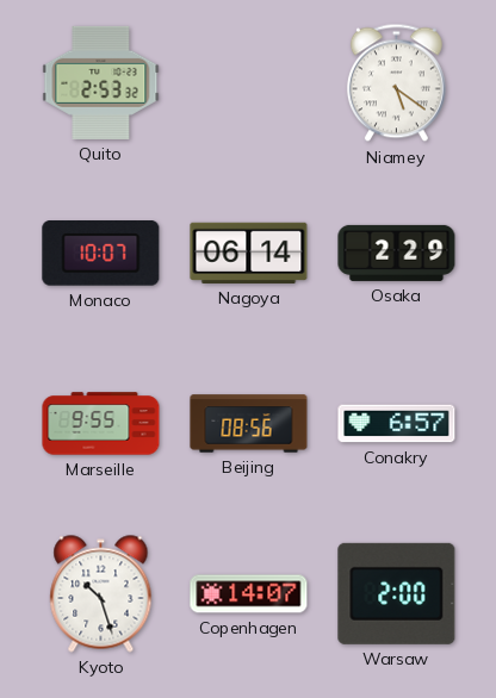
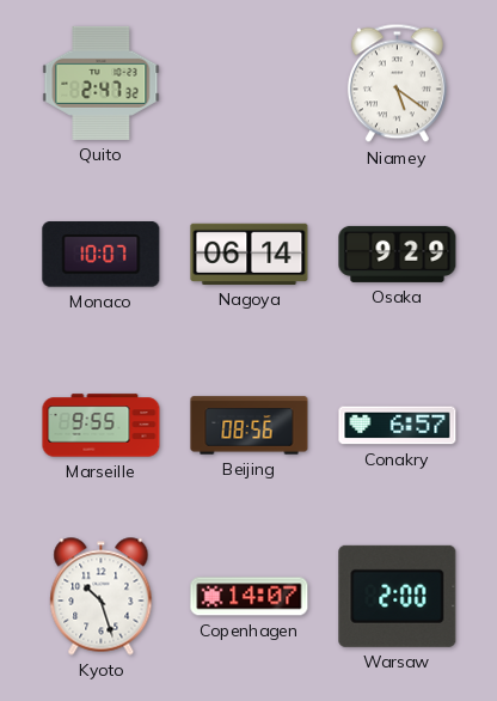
Quito: 2:53 -> 2:47 (102, 83)
Osaka: 2:29 -> 9:29 (398, 254)
